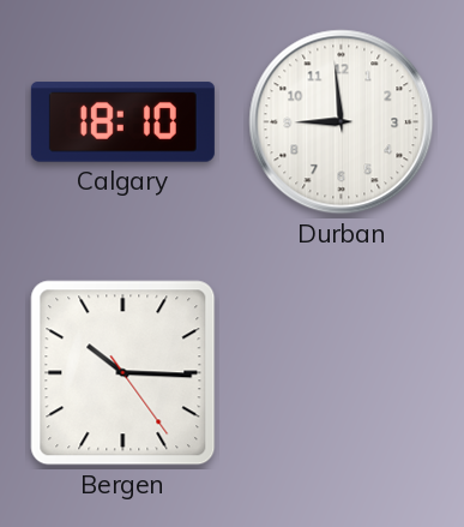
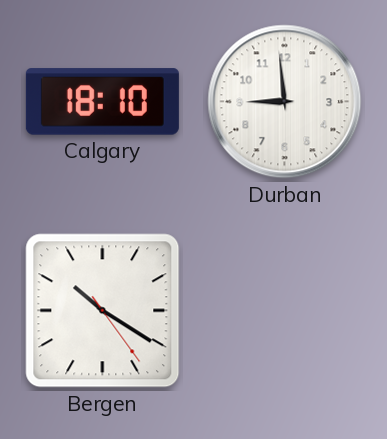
Bergen: 10:15 -> 10:20 (103, 311)
